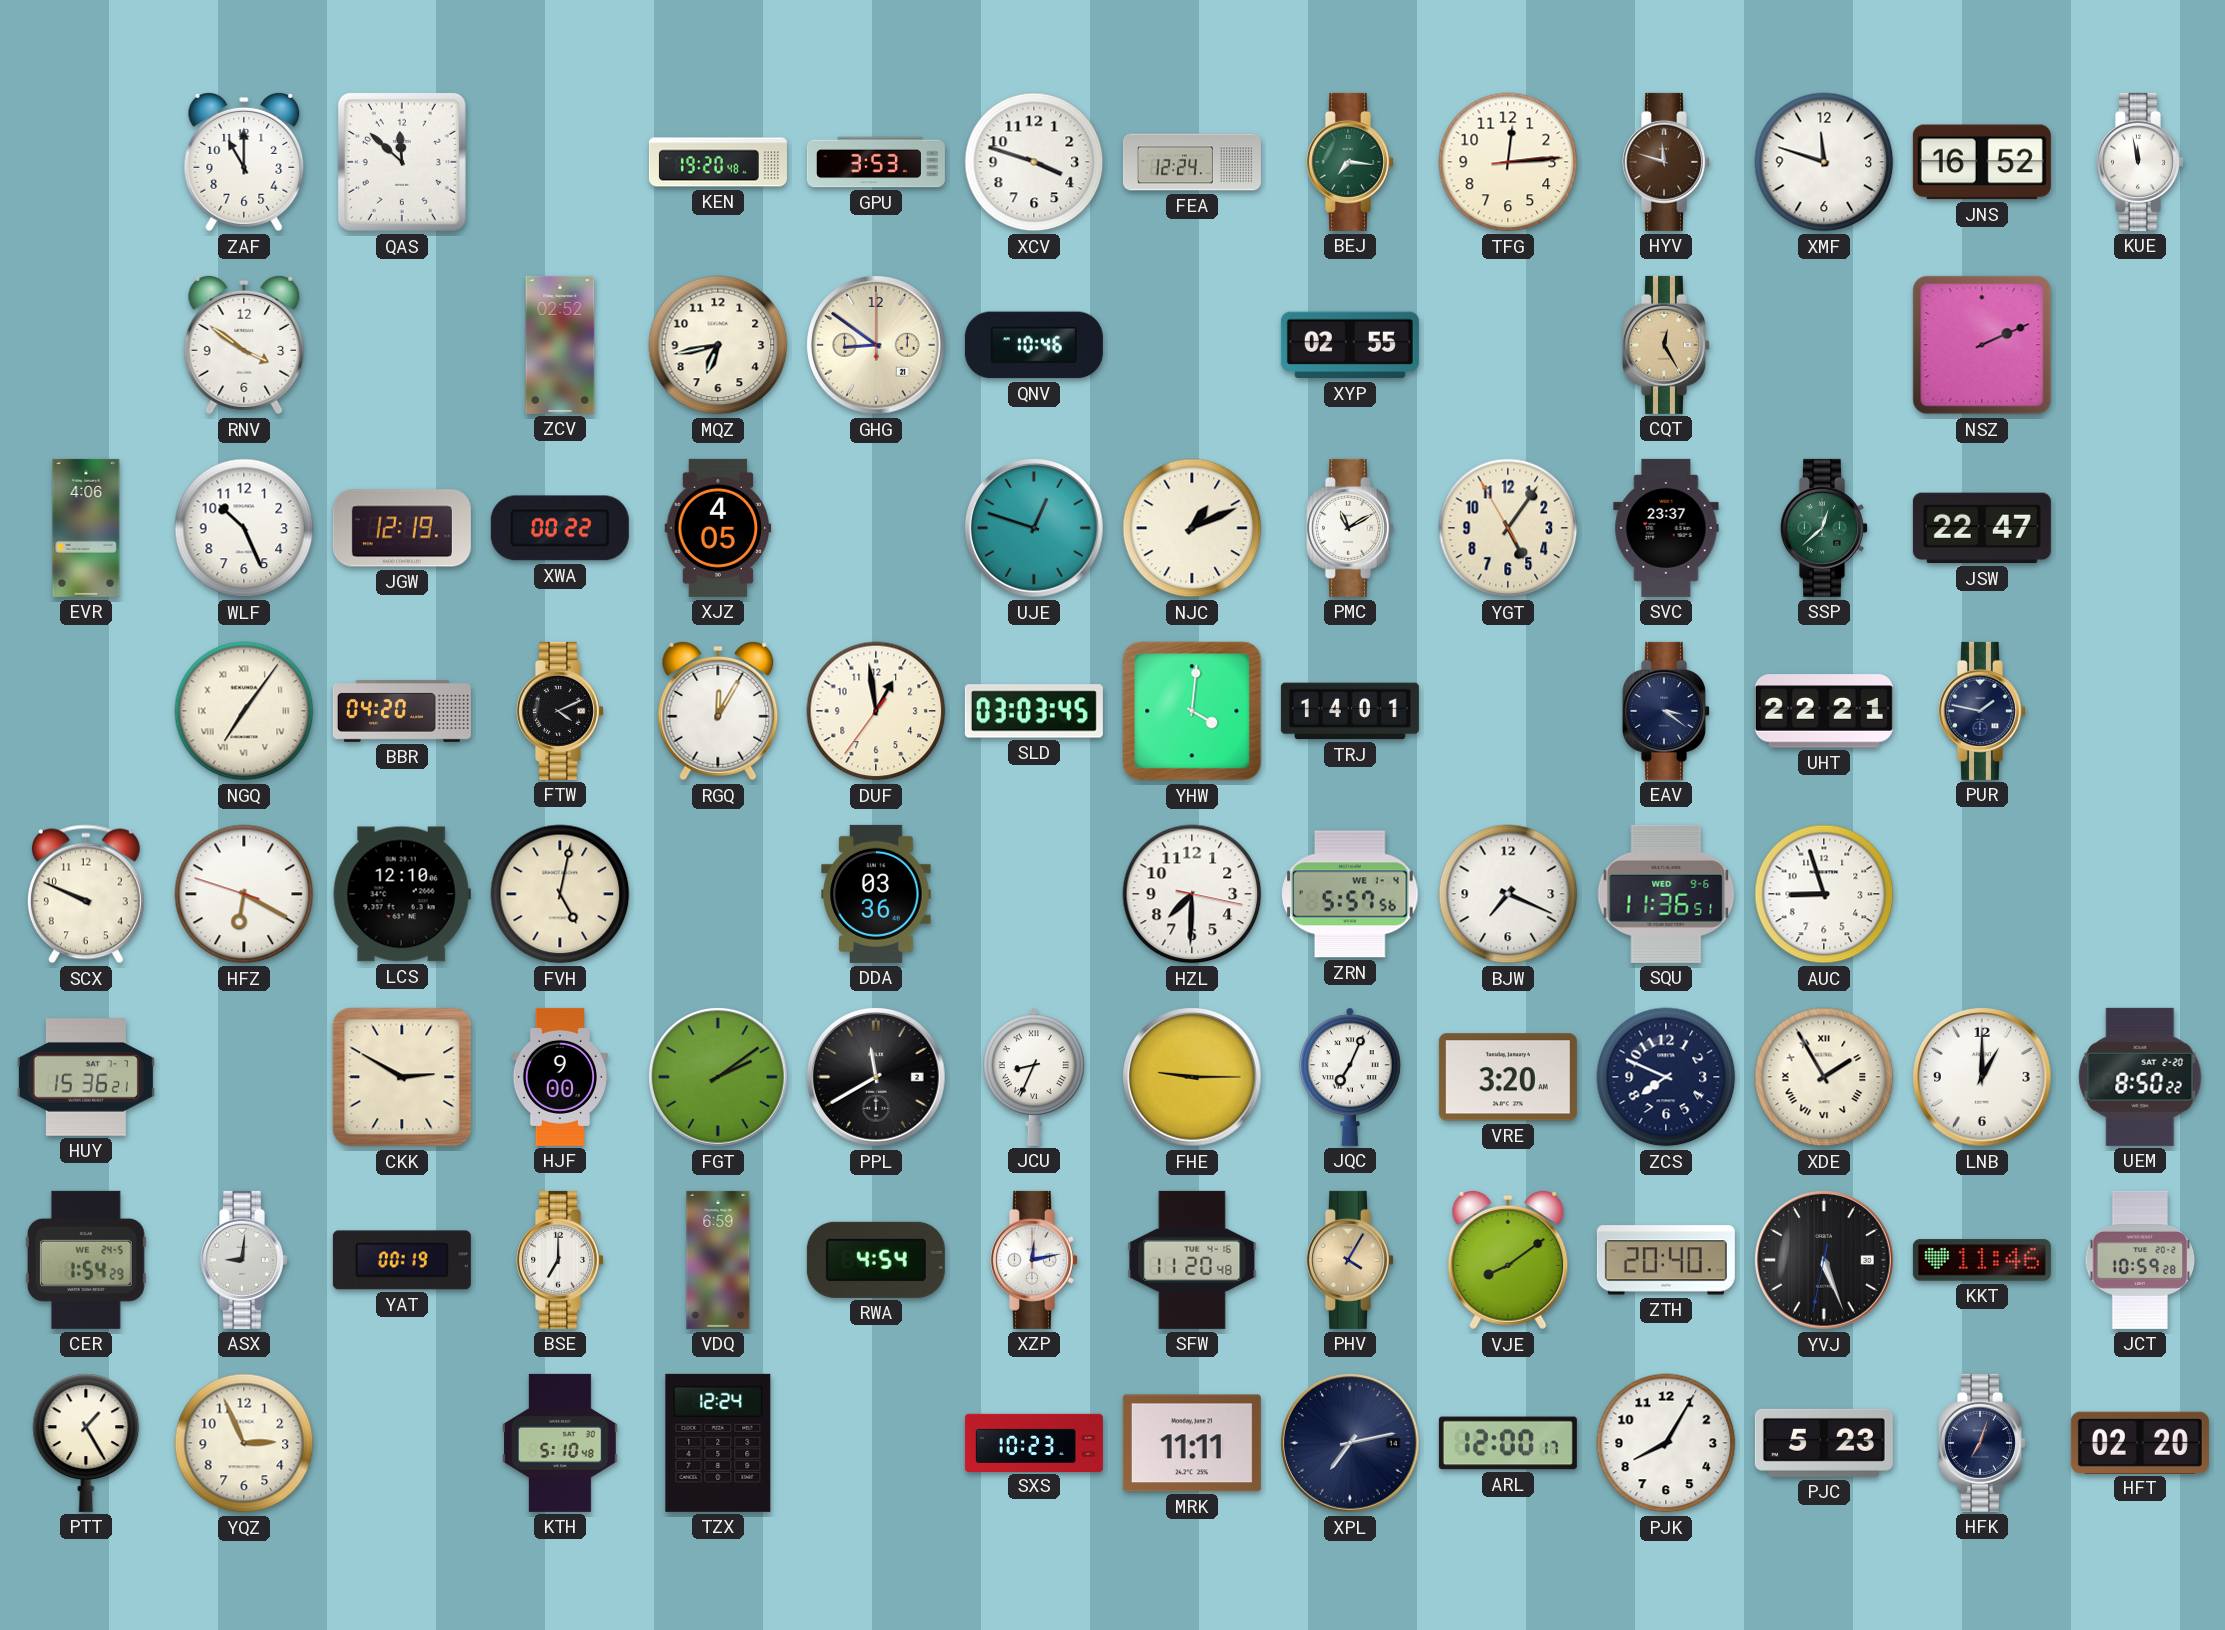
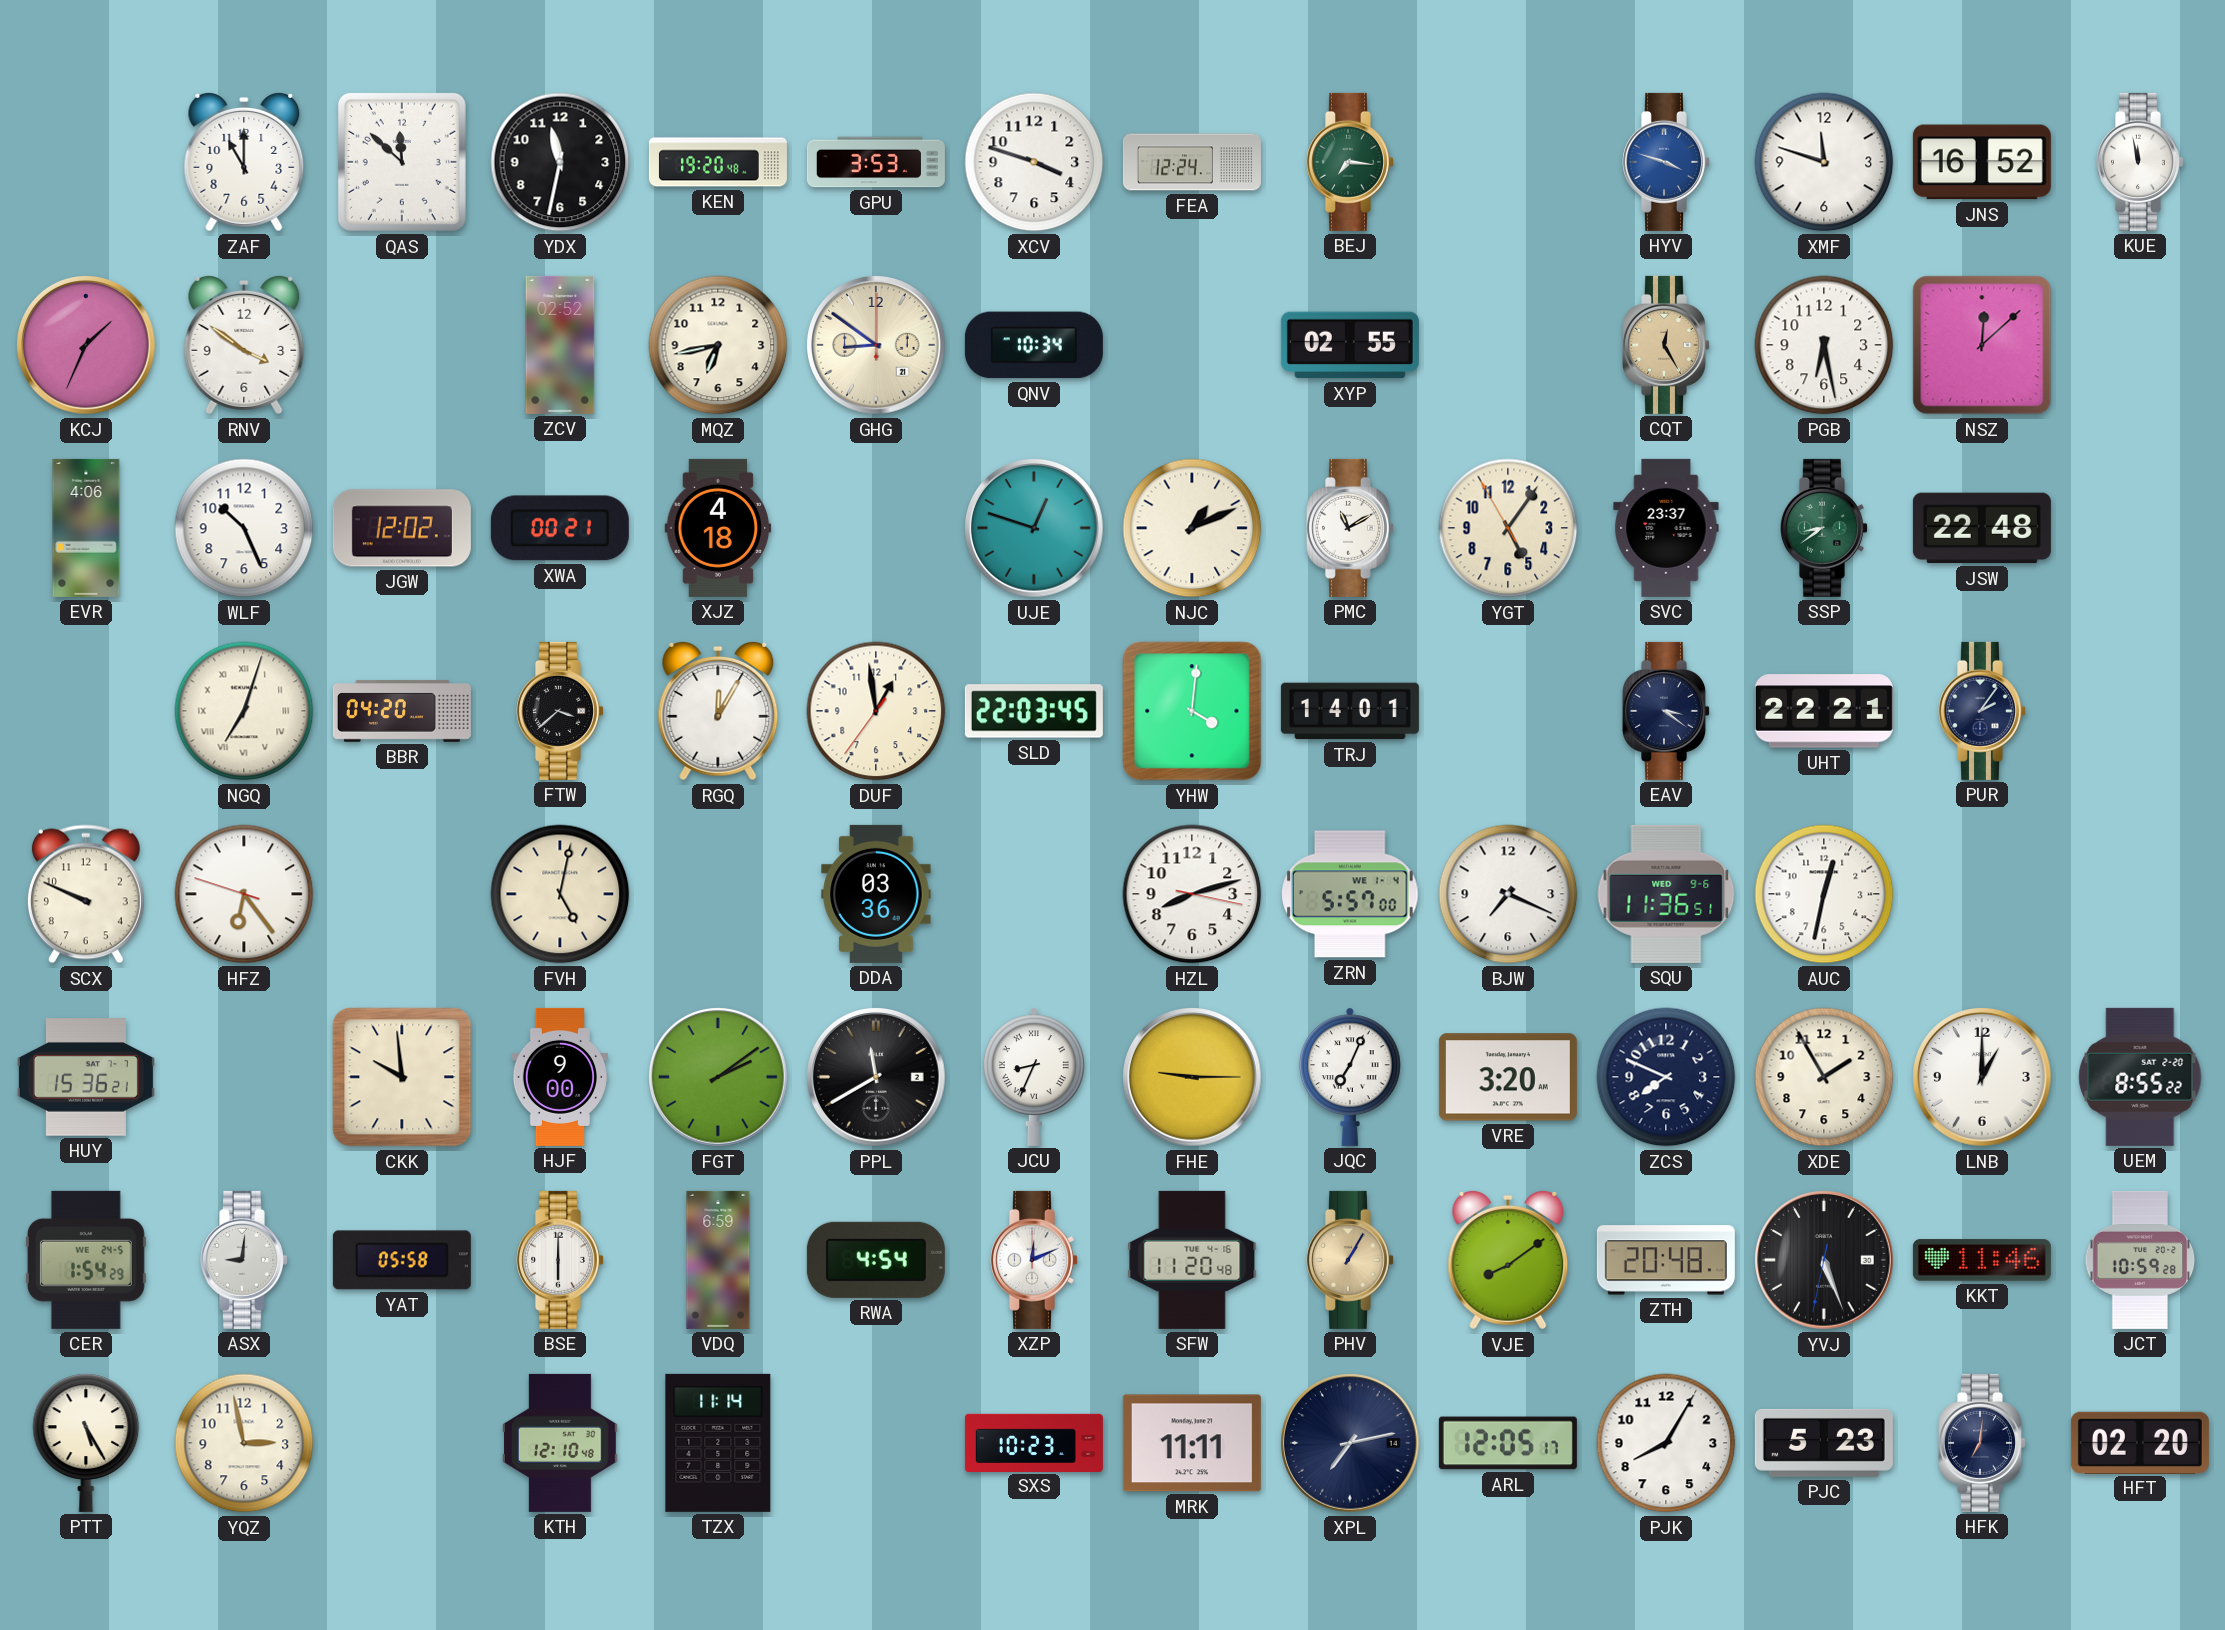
YDX: none -> 11:32 (560, 162)
TFG: 12:14 -> none (1508, 162)
HYV: 11:48 -> 3:48 (1667, 162)
HYV dial: brown -> blue (1667, 162)
KCJ: none -> 1:34 (87, 346)
QNV: 10:46 -> 10:34 (1034, 345)
PGB: none -> 6:28 (1824, 345)
NSZ: 2:11 -> 12:08 (1982, 345)
JGW: 12:19 -> 12:02 (402, 528)
XWA: 00:22 -> 00:21 (560, 528)
XJZ: 4:05 -> 4:18 (718, 528)
SSP: 12:38 -> 8:39 (1825, 528)
JSW: 22:47 -> 22:48 (1982, 528)
NGQ: 7:06 -> 7:03 (244, 711)
FTW: 4:11 -> 3:38 (561, 711)
SLD: 03:03 -> 22:03 (1034, 711)
PUR: 1:47 -> 2:06 (1983, 711)
HFZ: 6:19 -> 6:23 (244, 894)
LCS: 12:10 -> none (402, 894)
HZL: 7:30 -> 8:12 (1192, 894)
ZRN: 5:57:56 -> 5:57:00 (1350, 894)
AUC: 8:57 -> 12:32 (1824, 894)
CKK: 2:50 -> 9:59 (402, 1077)
XDE numerals: Roman -> Arabic (1824, 1077)
UEM: 8:50 -> 8:55 (2140, 1077)
YAT: 00:19 -> 05:58 (402, 1260)
BSE: 7:00 -> 6:00 (561, 1260)
XZP: 12:13 -> 12:11 (1035, 1260)
PHV: 4:05 -> 1:05 (1351, 1260)
ZTH: 20:40 -> 20:48 (1666, 1260)
PTT: 1:25 -> 5:25 (86, 1443)
YQZ: 2:56 -> 2:58 (244, 1443)
KTH: 5:10 -> 12:10 (561, 1443)
TZX: 12:24 -> 11:14 (718, 1443)
ARL: 12:00 -> 12:05 (1508, 1443)
HFK: 7:03 -> 7:01 (1983, 1443)
